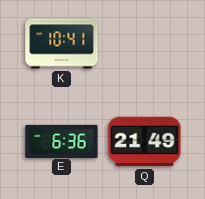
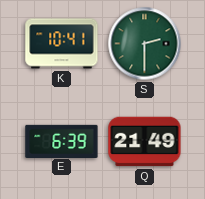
S: none -> 2:30 (145, 44)
E: 6:36 -> 6:39 (62, 141)
